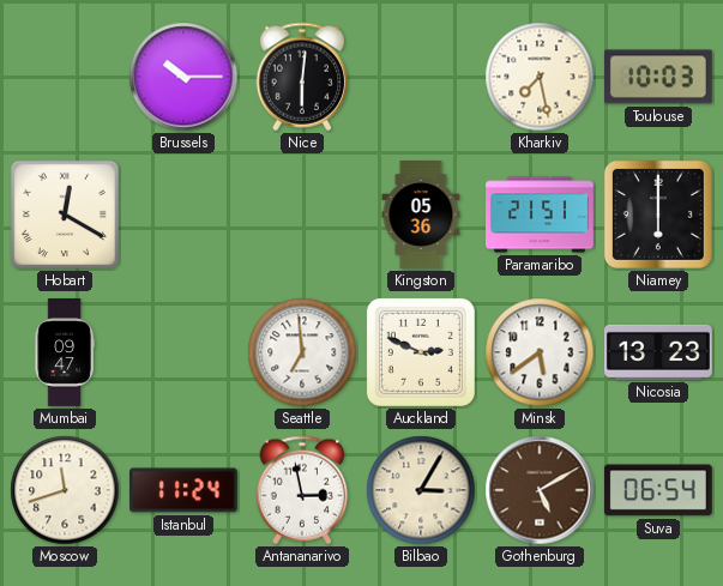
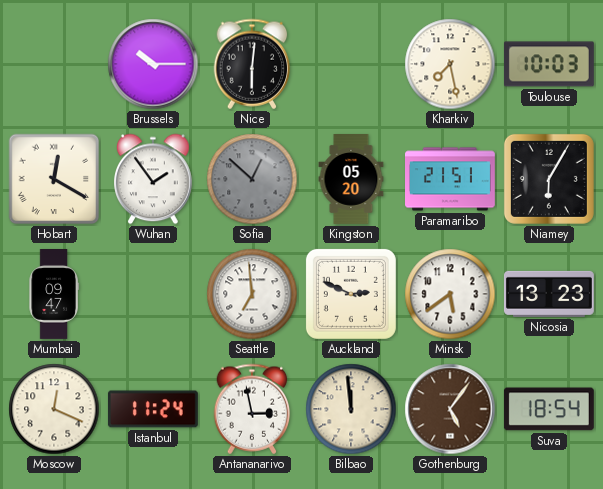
Wuhan: none -> 1:54 (154, 179)
Sofia: none -> 12:52 (252, 179)
Kingston: 05:36 -> 05:20 (351, 180)
Niamey: 6:00 -> 6:05 (549, 179)
Moscow: 11:42 -> 12:19 (54, 409)
Bilbao: 3:05 -> 11:59 (351, 409)
Gothenburg: 5:10 -> 5:06 (450, 409)
Suva: 06:54 -> 18:54 (549, 409)
